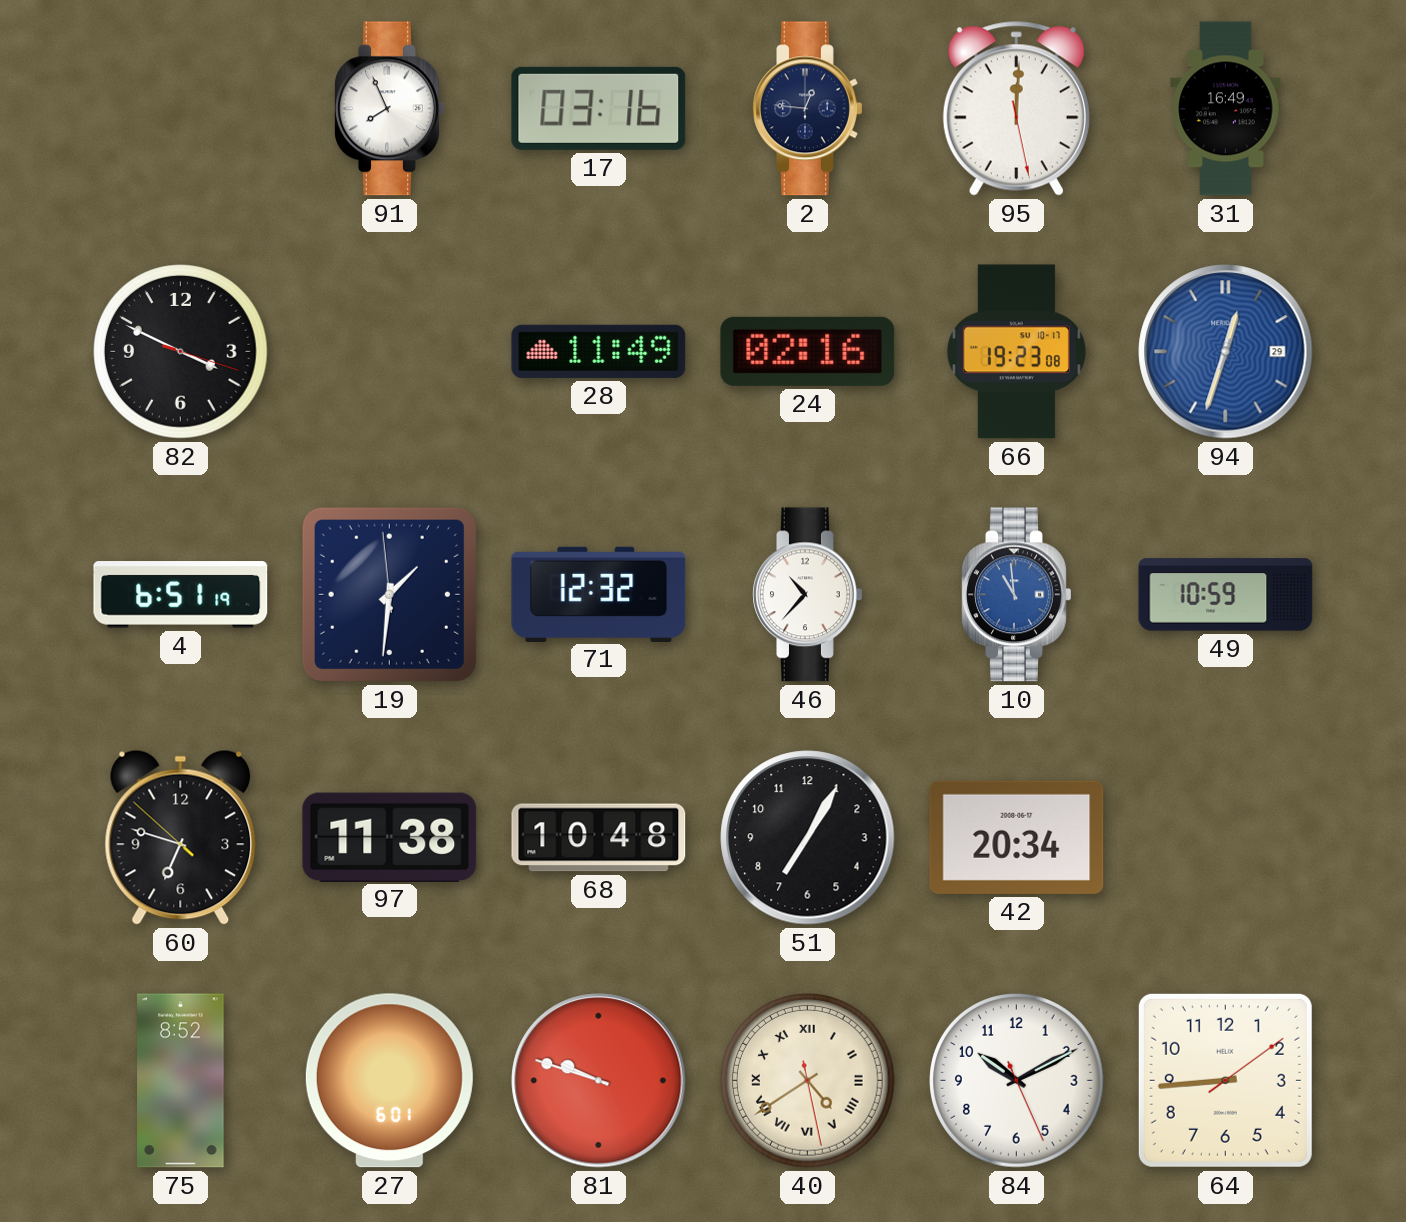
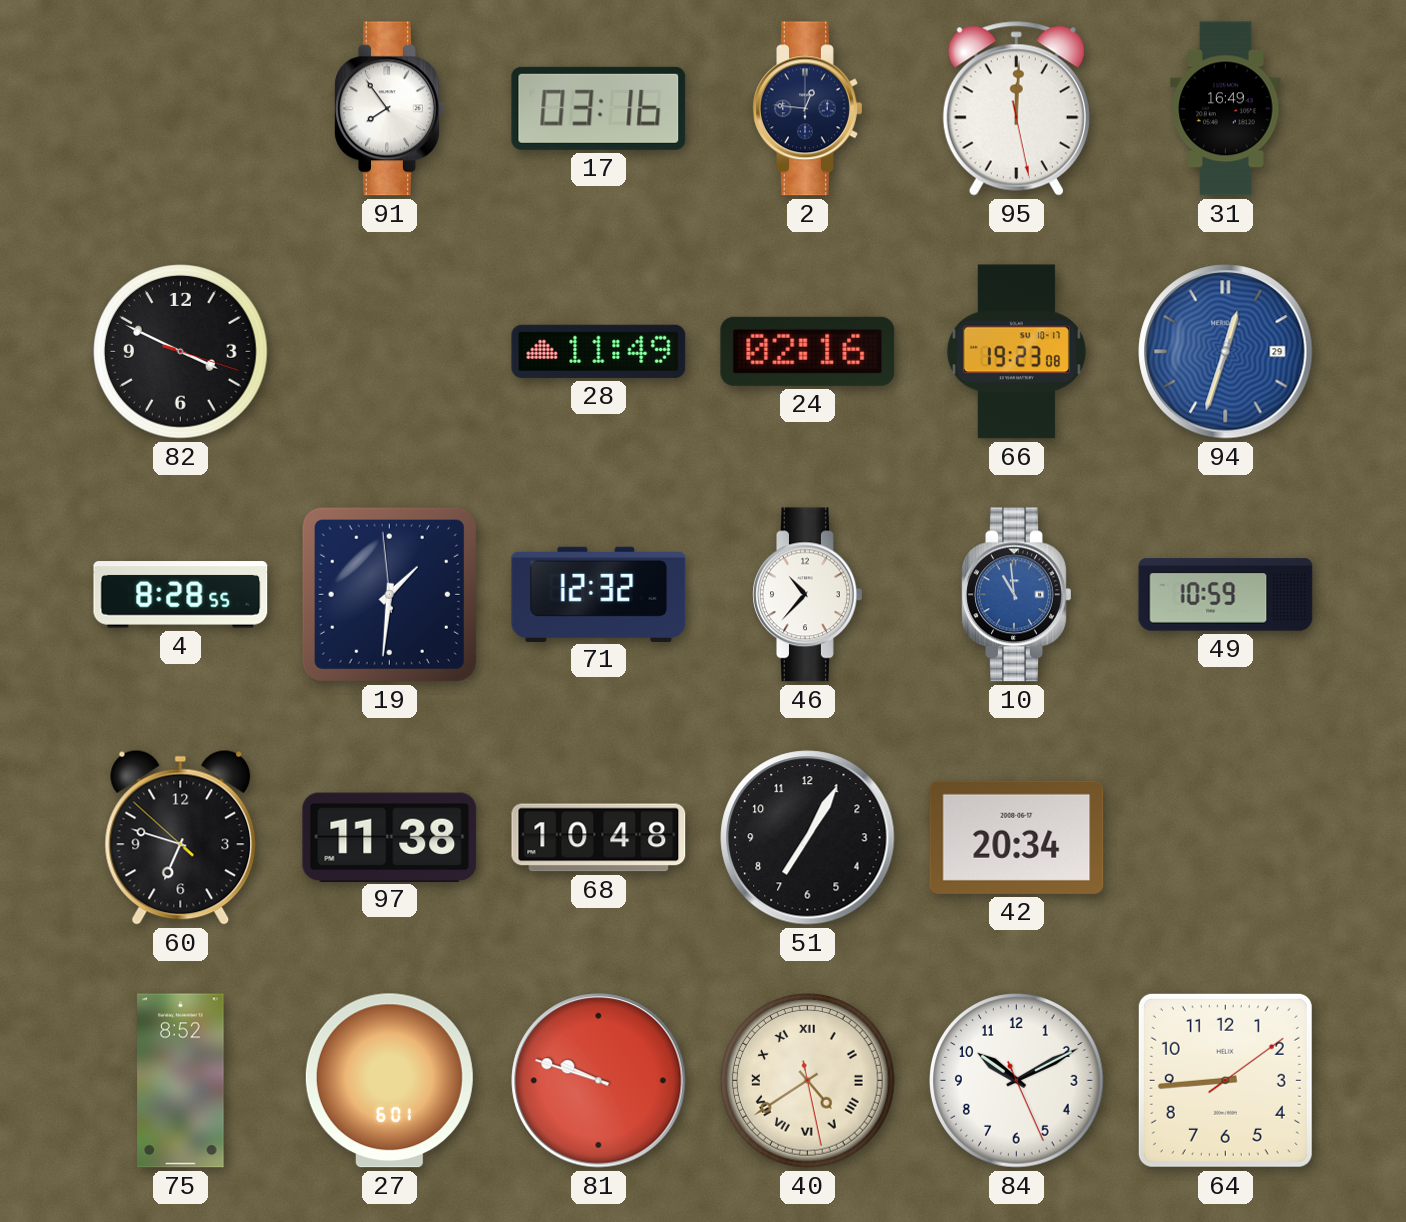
91: 7:56 -> 7:54 (390, 109)
4: 6:51 -> 8:28 (181, 595)
